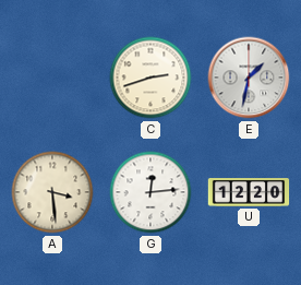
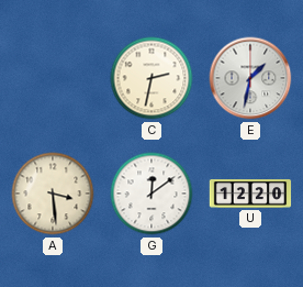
C: 2:42 -> 2:32 (151, 78)
G: 12:14 -> 12:09 (151, 194)
